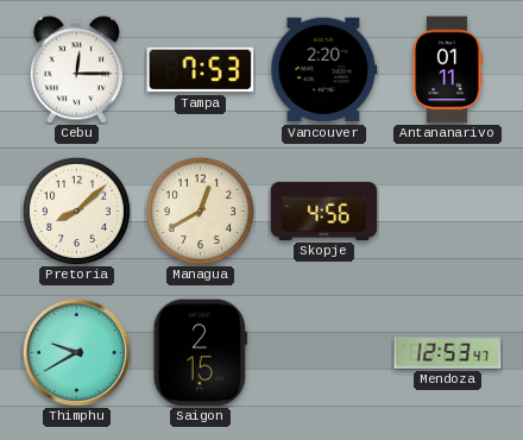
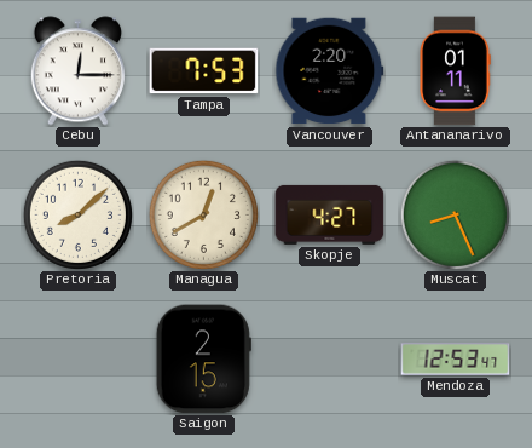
Skopje: 4:56 -> 4:27 (330, 214)
Muscat: none -> 8:26 (455, 214)
Thimphu: 9:40 -> none (76, 352)
